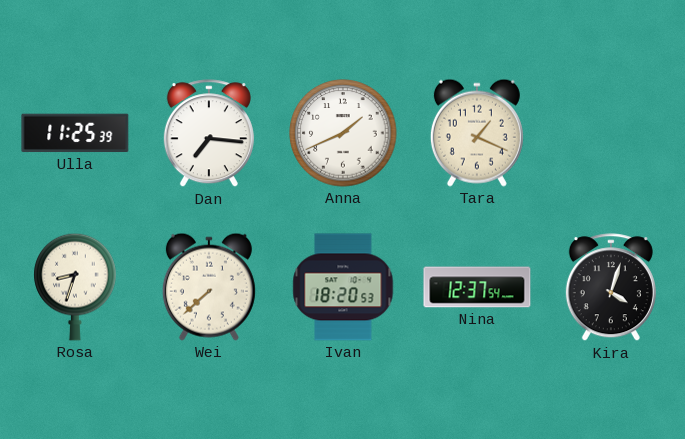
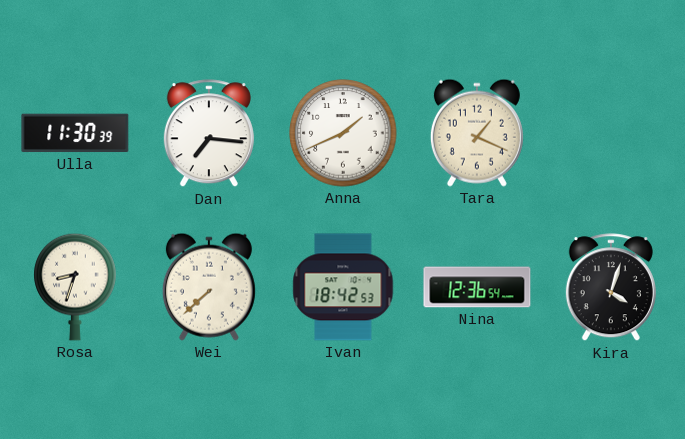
Ulla: 11:25 -> 11:30 (75, 133)
Ivan: 18:20 -> 18:42 (343, 287)
Nina: 12:37 -> 12:36 (477, 287)
